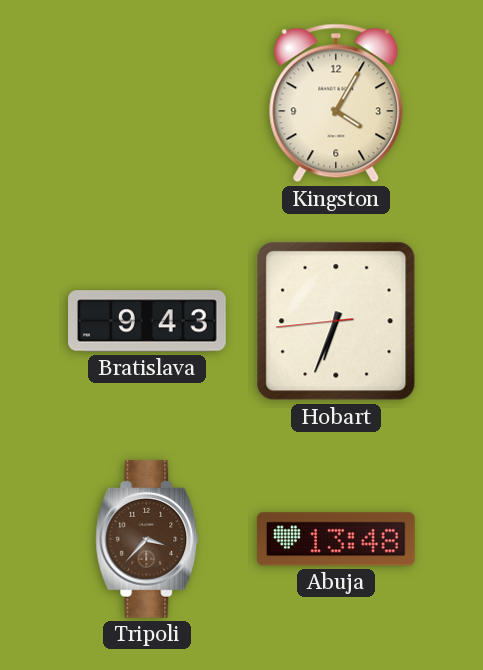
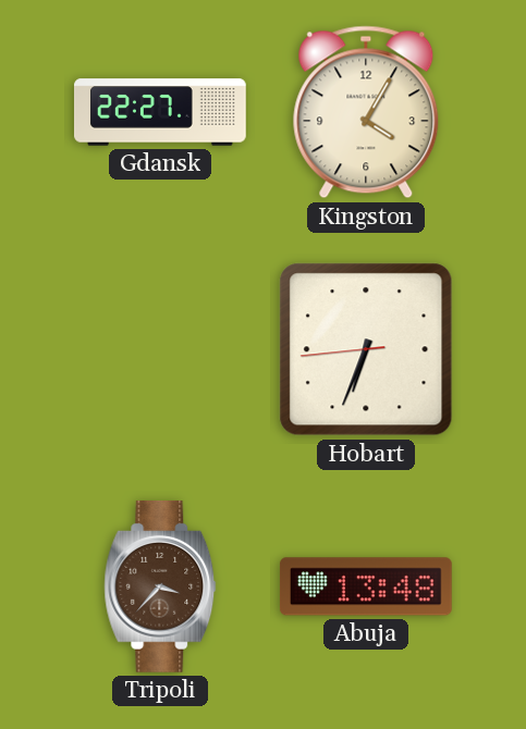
Gdansk: none -> 22:27 (161, 112)
Bratislava: 9:43 -> none (148, 321)
